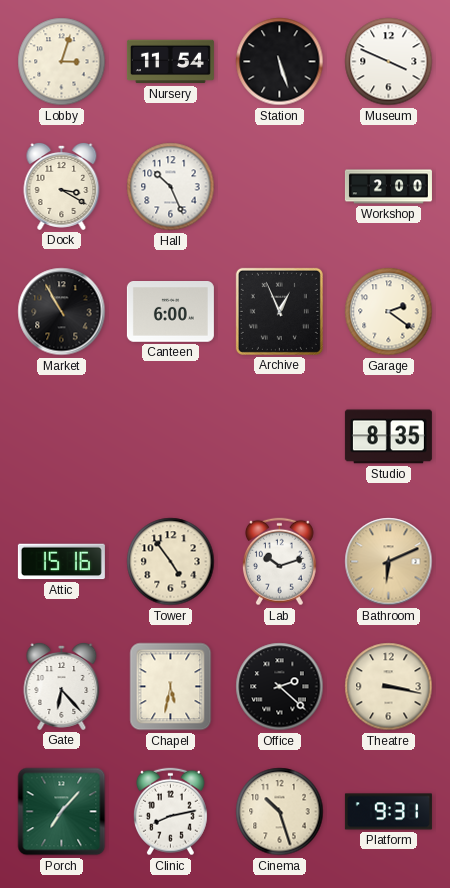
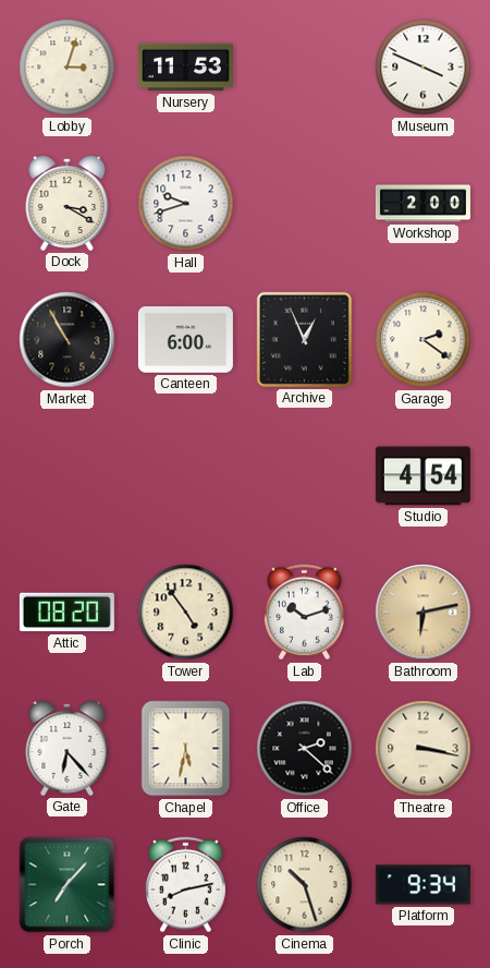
Nursery: 11:54 -> 11:53 (185, 68)
Station: 5:27 -> none (280, 62)
Hall: 10:26 -> 9:42 (186, 204)
Studio: 8:35 -> 4:54 (422, 476)
Attic: 15:16 -> 08:20 (66, 613)
Bathroom: 6:11 -> 6:13 (424, 613)
Platform: 9:31 -> 9:34 (422, 885)
